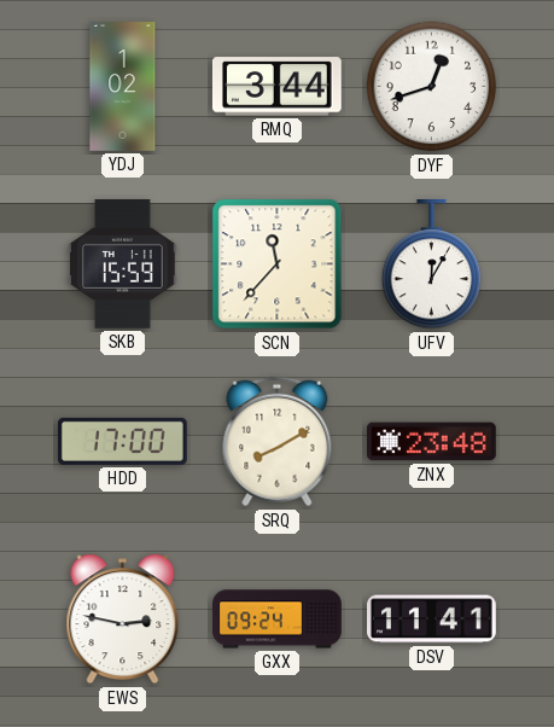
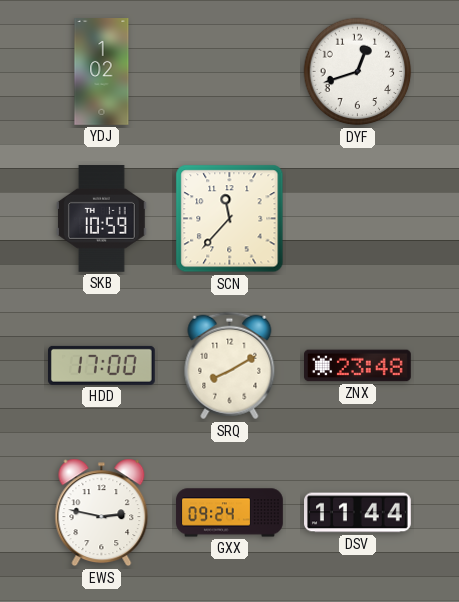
RMQ: 3:44 -> none (276, 87)
SKB: 15:59 -> 10:59 (102, 219)
UFV: 12:05 -> none (432, 266)
DSV: 11:41 -> 11:44 (358, 513)
